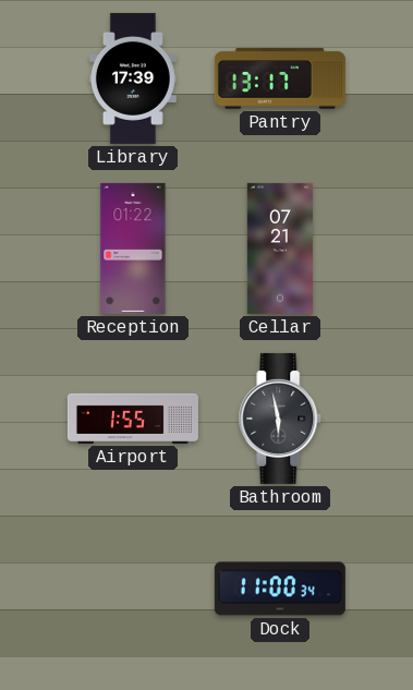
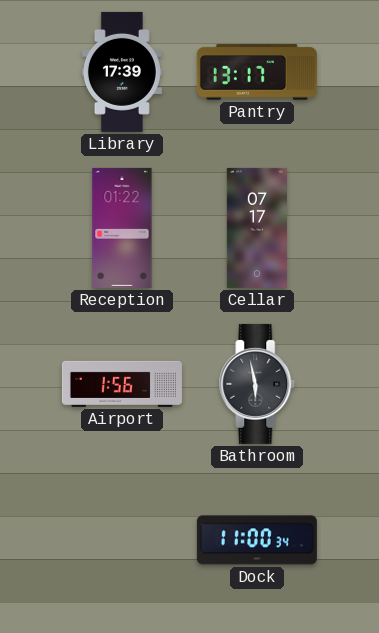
Cellar: 07:21 -> 07:17 (257, 228)
Airport: 1:55 -> 1:56 (122, 384)
